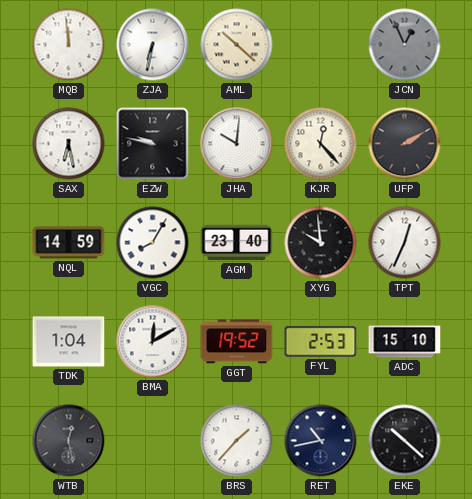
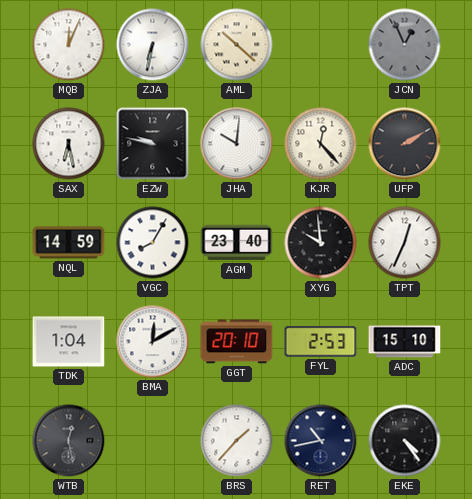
MQB: 11:59 -> 12:04 (69, 45)
GGT: 19:52 -> 20:10 (237, 342)
EKE: 10:22 -> 4:24 (405, 441)
